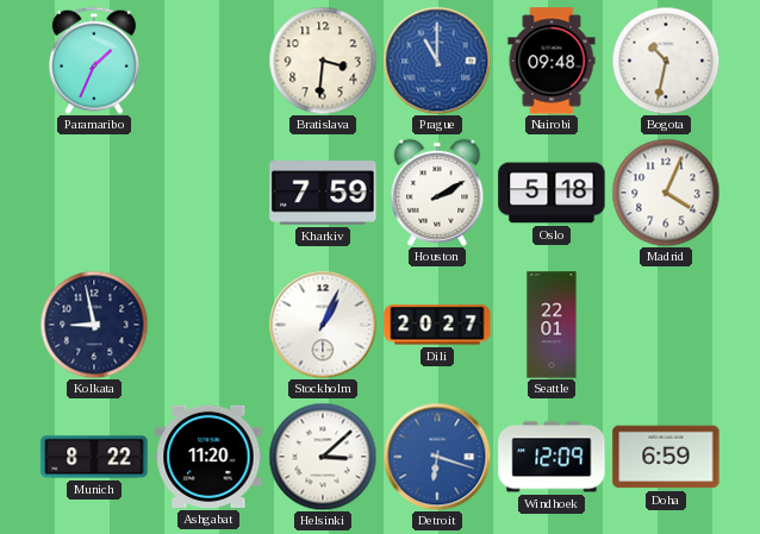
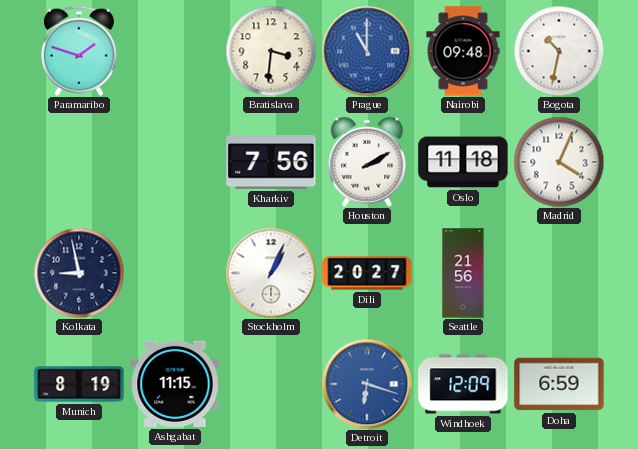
Paramaribo: 1:34 -> 1:48 (79, 51)
Kharkiv: 7:59 -> 7:56 (271, 162)
Oslo: 5:18 -> 11:18 (463, 162)
Seattle: 22:01 -> 21:56 (463, 273)
Munich: 8:22 -> 8:19 (79, 384)
Ashgabat: 11:20 -> 11:15 (175, 384)
Helsinki: 3:08 -> none (323, 457)
